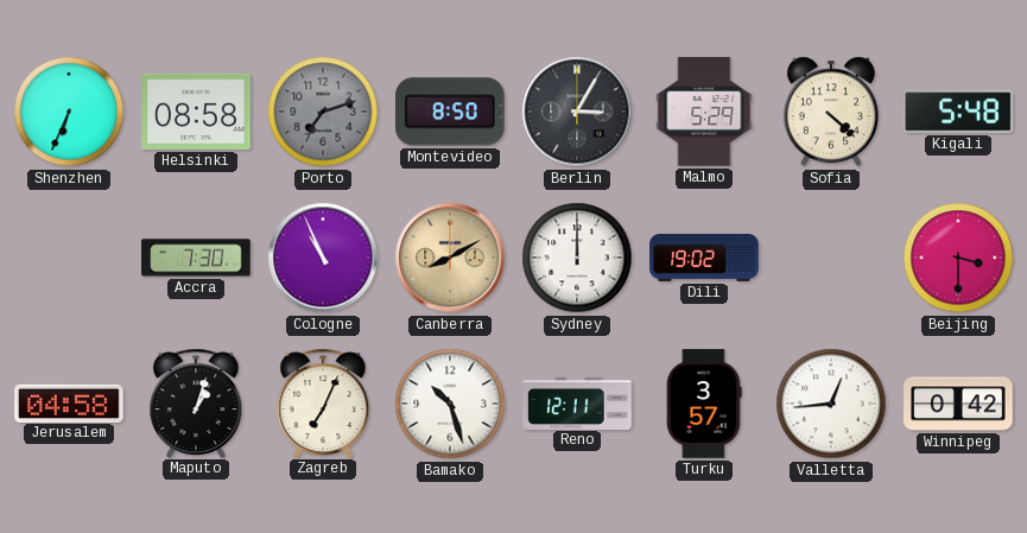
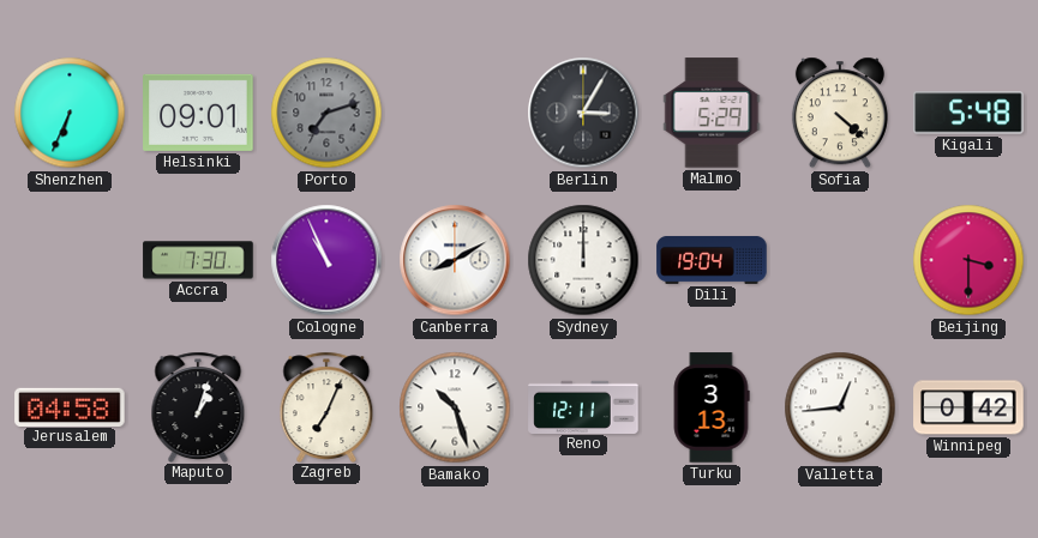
Helsinki: 08:58 -> 09:01 (198, 113)
Montevideo: 8:50 -> none (451, 112)
Canberra dial: champagne -> white (455, 260)
Dili: 19:02 -> 19:04 (712, 260)
Turku: 3:57 -> 3:13 (712, 407)
